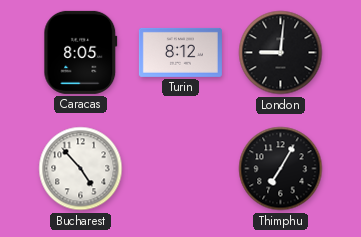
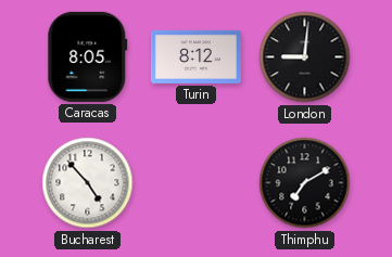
Thimphu: 7:05 -> 7:10 (305, 183)
